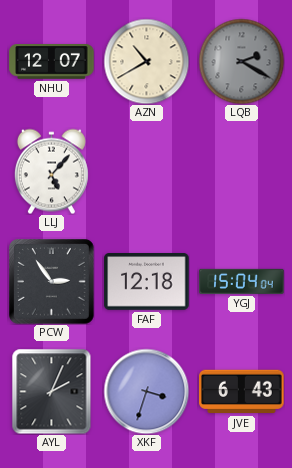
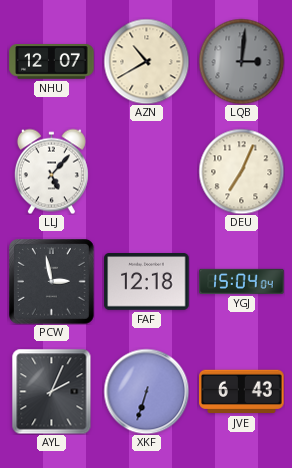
LQB: 2:20 -> 3:01 (241, 61)
DEU: none -> 7:04 (241, 171)
PCW: 2:54 -> 2:58 (52, 282)
XKF: 3:33 -> 6:33 (146, 391)
